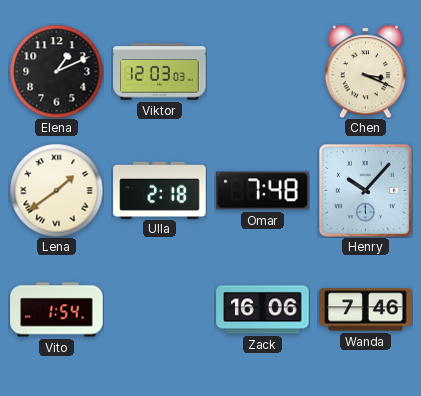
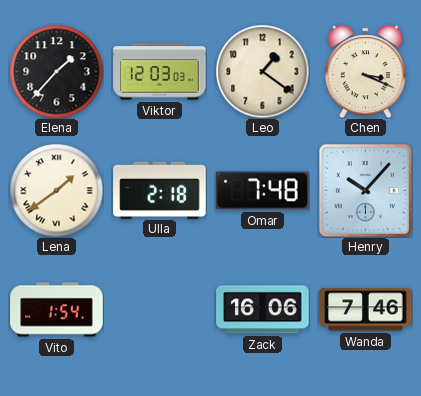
Elena: 1:11 -> 1:37 (56, 71)
Leo: none -> 1:21 (262, 71)
